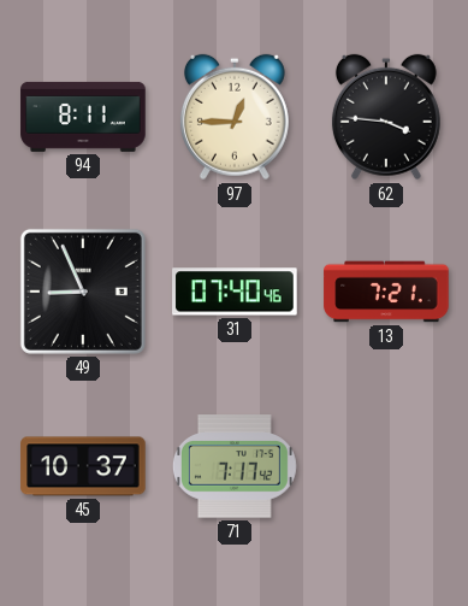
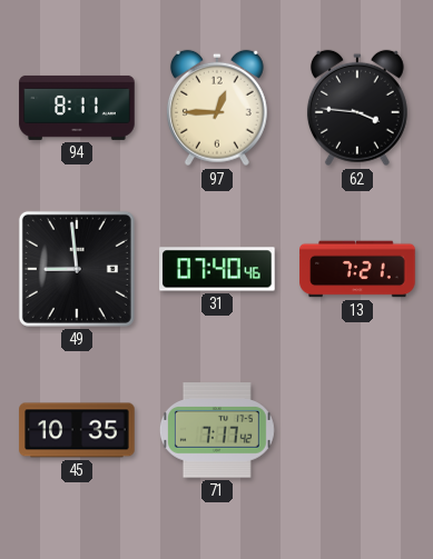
49: 8:56 -> 8:59 (77, 269)
45: 10:37 -> 10:35 (77, 430)
